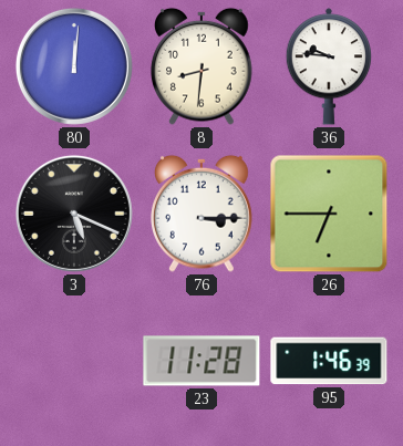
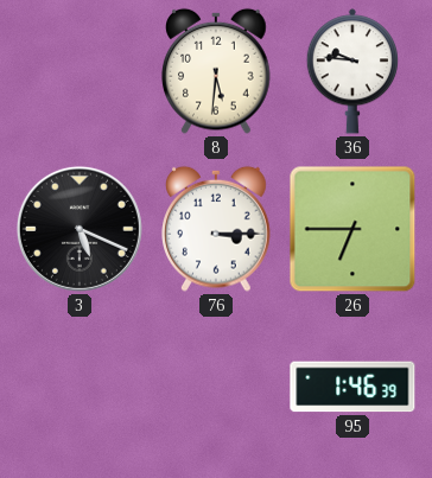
80: 12:01 -> none (74, 66)
8: 8:31 -> 5:31 (216, 71)
23: 11:28 -> none (201, 361)
